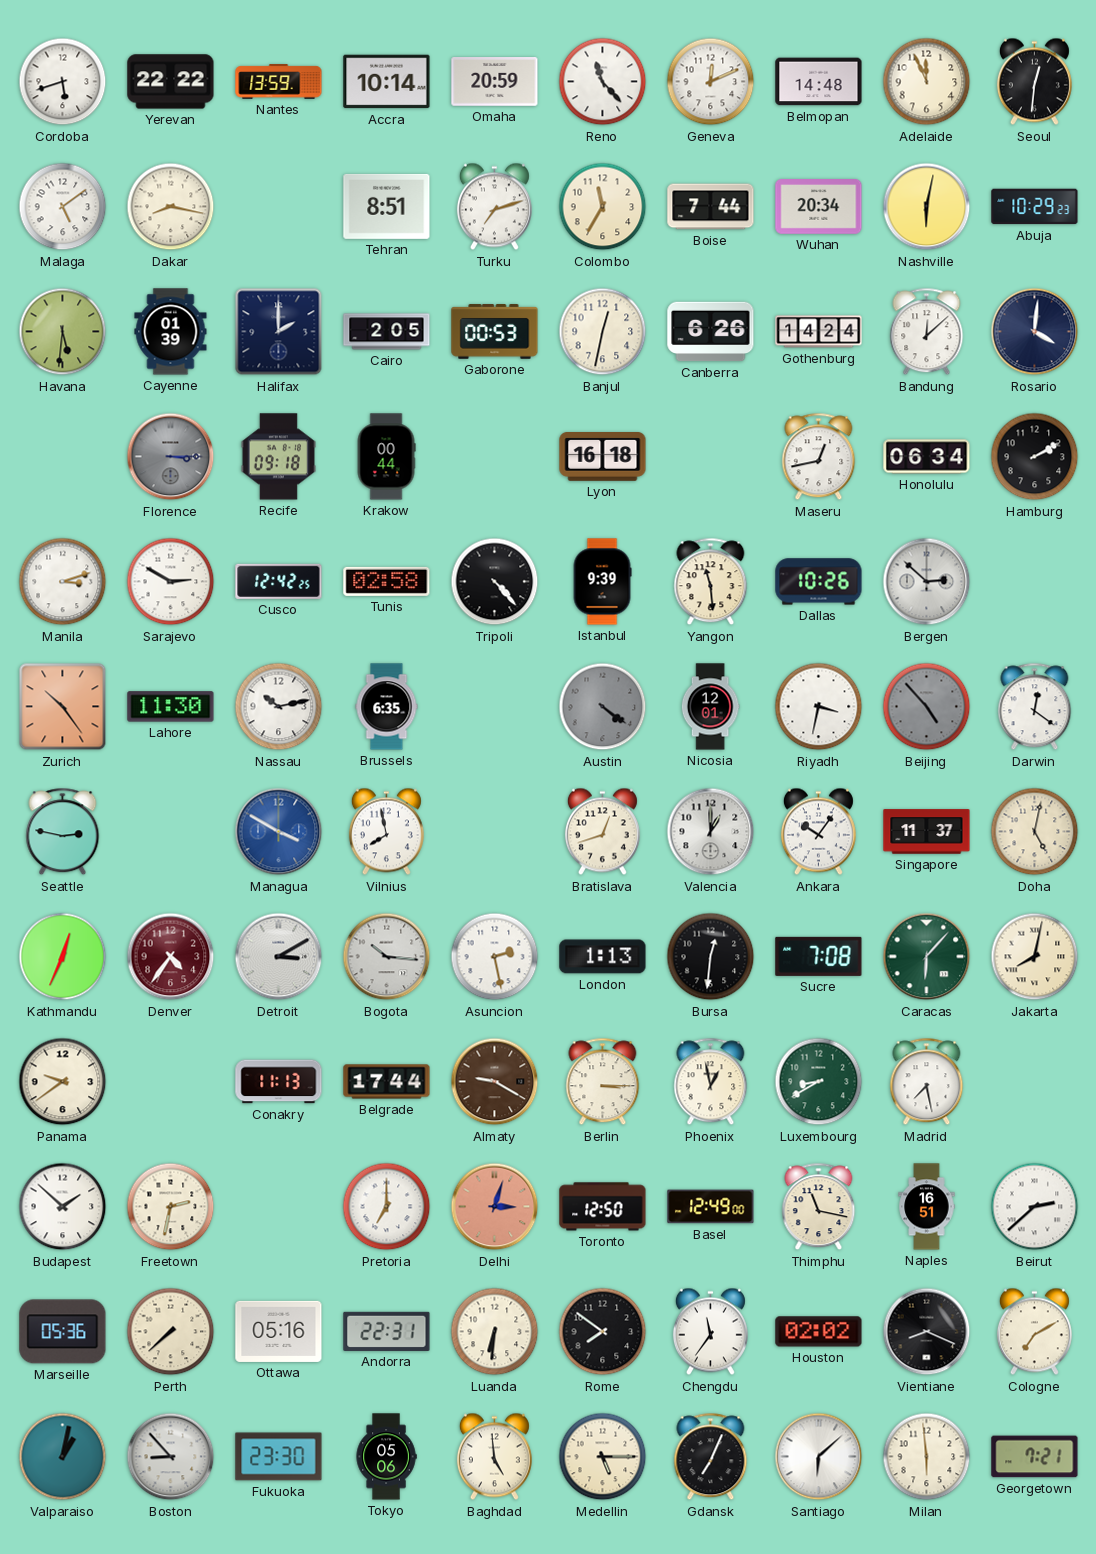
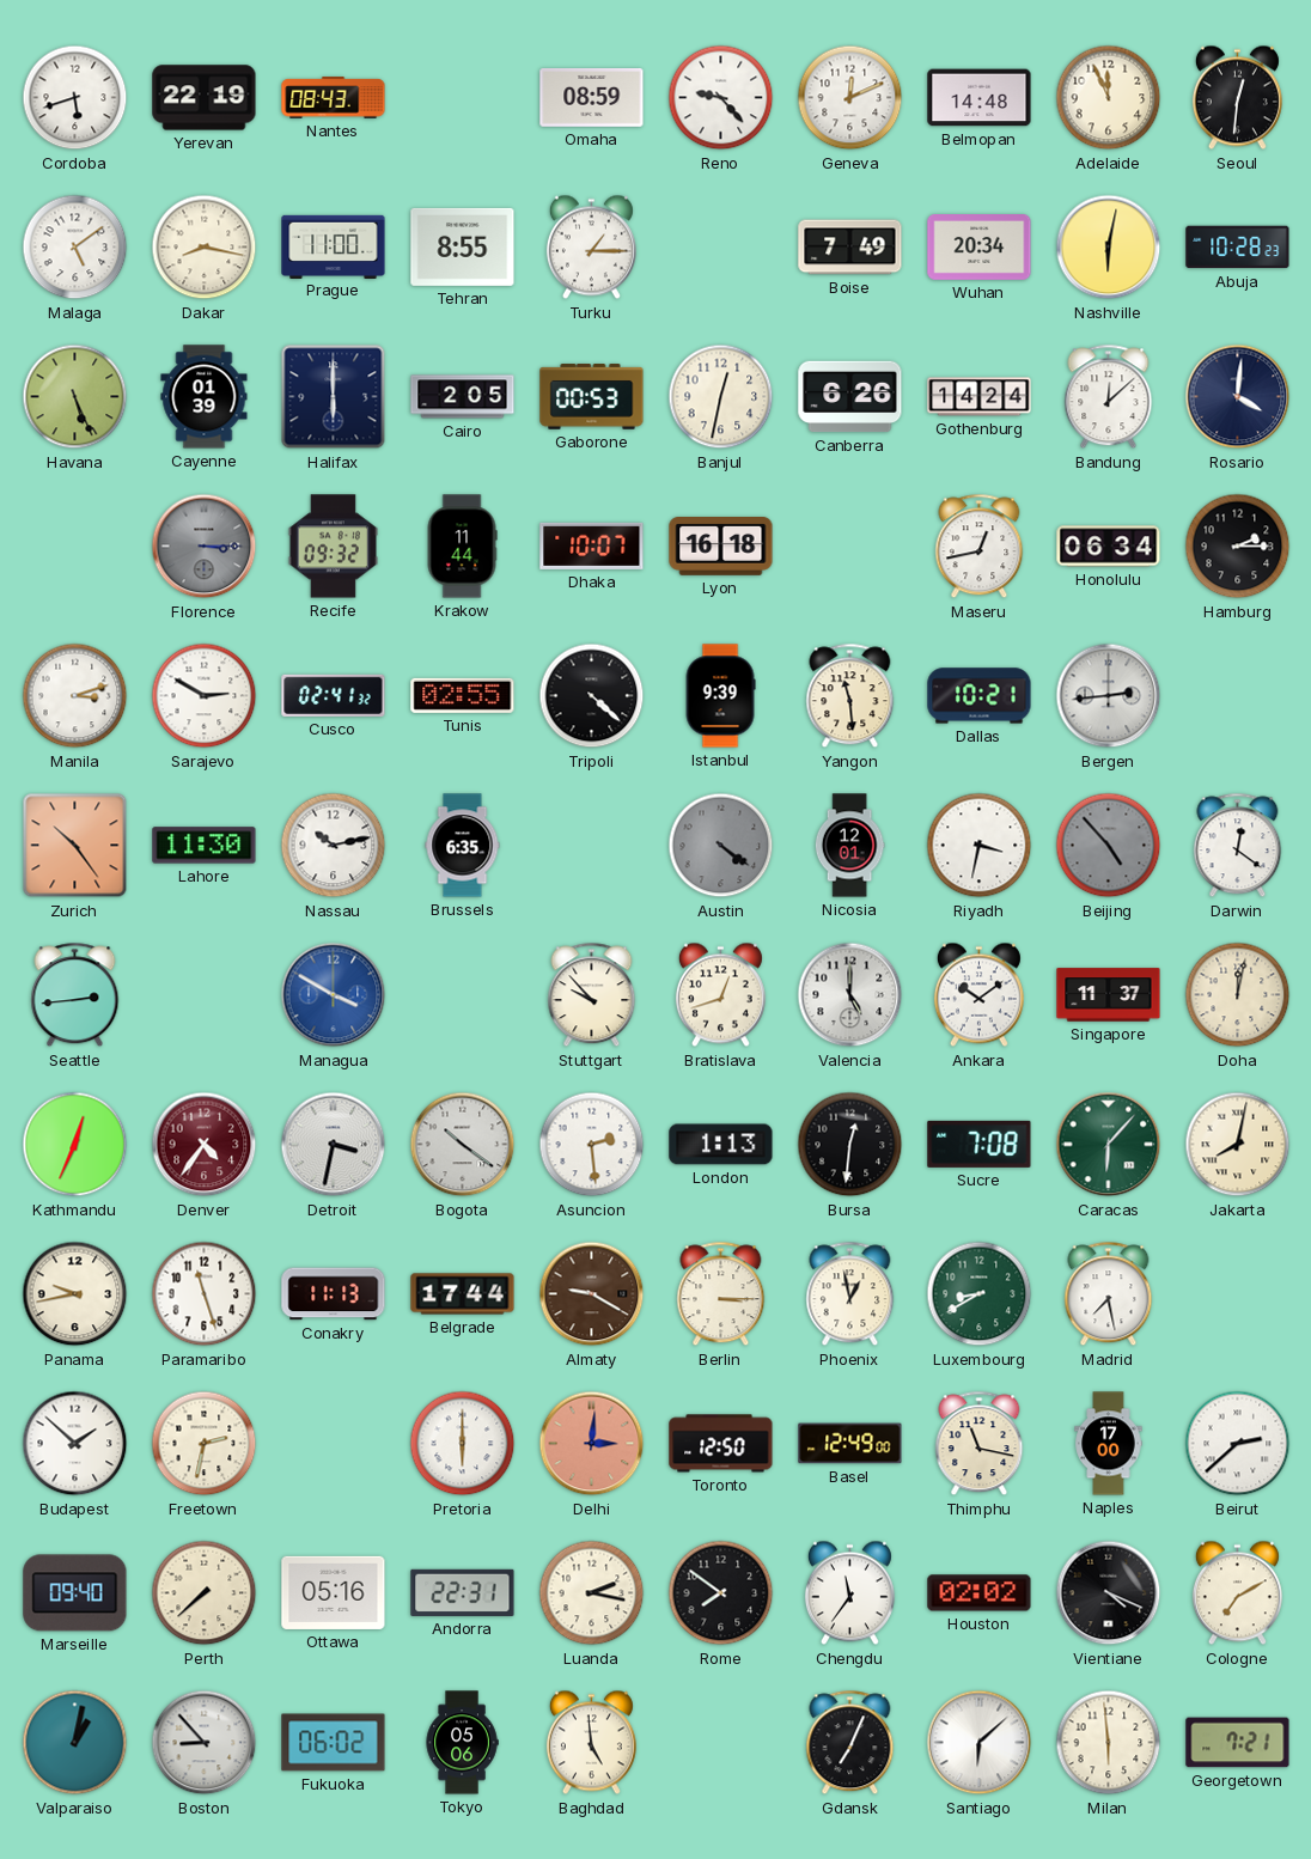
Yerevan: 22:22 -> 22:19 (205, 98)
Nantes: 13:59 -> 08:43 (334, 98)
Accra: 10:14 -> none (387, 82)
Omaha: 20:59 -> 08:59 (592, 98)
Reno: 11:23 -> 9:23 (721, 98)
Prague: none -> 11:00 (334, 246)
Tehran: 8:51 -> 8:55 (463, 246)
Turku: 7:12 -> 1:15 (591, 248)
Colombo: 11:35 -> none (603, 207)
Boise: 7:44 -> 7:49 (850, 248)
Abuja: 10:29 -> 10:28 (1238, 248)
Havana: 5:31 -> 5:26 (75, 397)
Halifax: 2:00 -> 6:00 (334, 397)
Recife: 09:18 -> 09:32 (333, 547)
Krakow: 00:44 -> 11:44 (462, 547)
Dhaka: none -> 10:07 (592, 545)
Hamburg: 2:10 -> 2:15 (1238, 547)
Cusco: 12:42 -> 02:41 (334, 695)
Tunis: 02:58 -> 02:55 (463, 695)
Tripoli: 4:23 -> 4:22 (592, 696)
Dallas: 10:26 -> 10:21 (980, 696)
Bergen: 2:52 -> 2:44 (1109, 696)
Seattle: 2:47 -> 2:44 (75, 995)
Vilnius: 7:58 -> none (386, 832)
Stuttgart: none -> 9:53 (592, 995)
Valencia: 1:00 -> 5:00 (850, 995)
Ankara: 10:06 -> 10:09 (978, 995)
Doha: 5:02 -> 12:02 (1238, 995)
Detroit: 3:10 -> 3:32 (334, 1145)
Bogota: 10:16 -> 10:21 (463, 1145)
Asuncion: 2:28 -> 2:29 (592, 1145)
Panama: 9:39 -> 9:43 (75, 1294)
Paramaribo: none -> 11:27 (205, 1294)
Pretoria: 7:00 -> 6:00 (463, 1444)
Delhi: 3:03 -> 3:01 (592, 1444)
Naples: 16:51 -> 17:00 (1109, 1444)
Marseille: 05:36 -> 09:40 (75, 1593)
Luanda: 6:31 -> 2:17 (592, 1593)
Vientiane: 8:19 -> 4:19 (1109, 1593)
Fukuoka: 23:30 -> 06:02 (334, 1743)
Medellin: 5:15 -> none (603, 1457)
